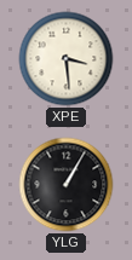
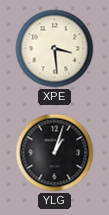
YLG: 1:05 -> 1:03 (55, 153)
